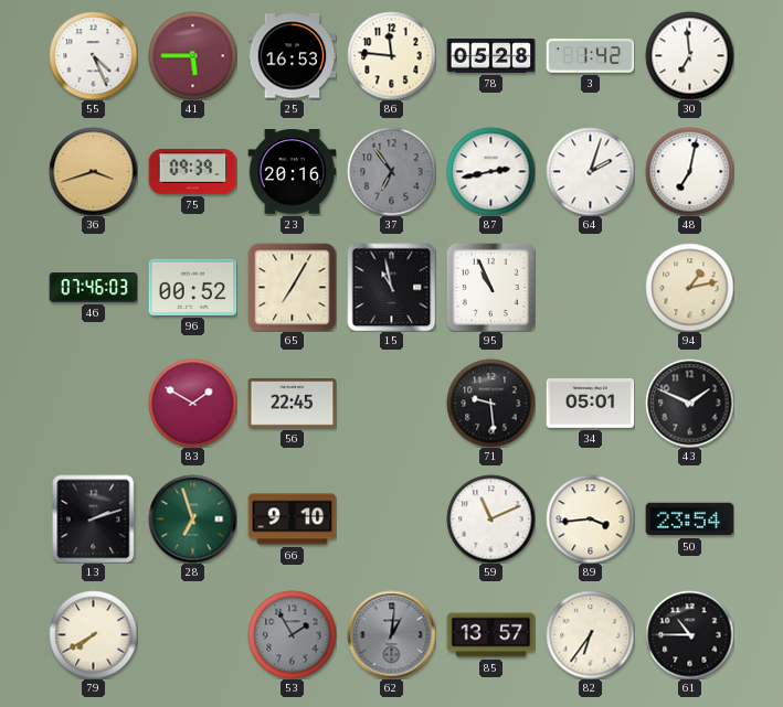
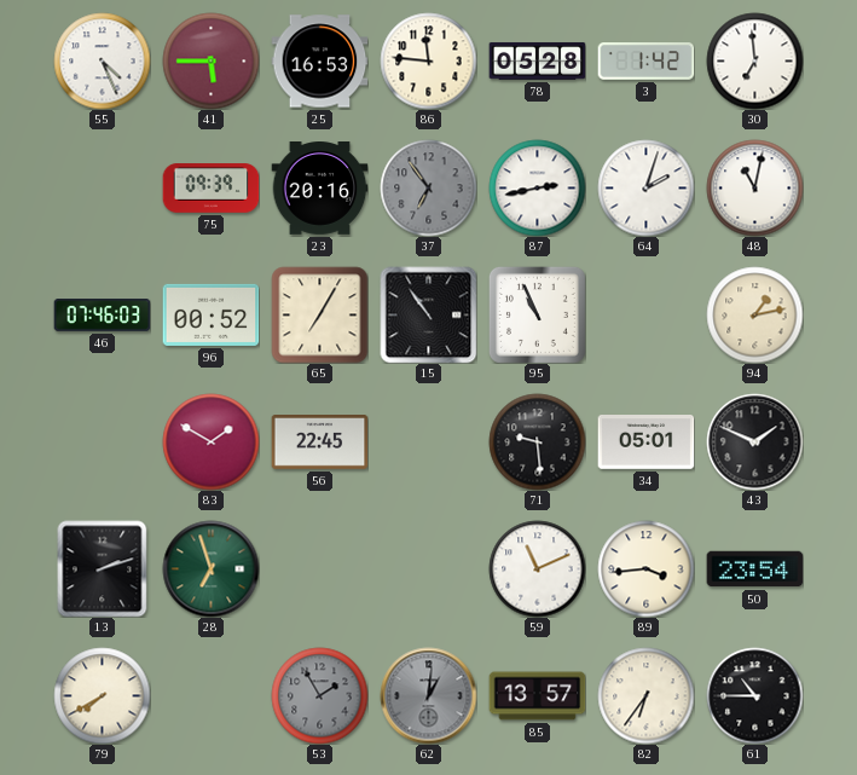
36: 3:42 -> none (93, 171)
48: 7:02 -> 11:02 (754, 187)
15: 10:58 -> 10:54 (428, 314)
66: 9:10 -> none (292, 519)
